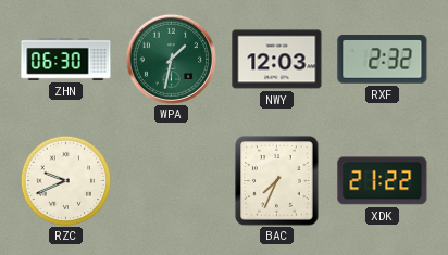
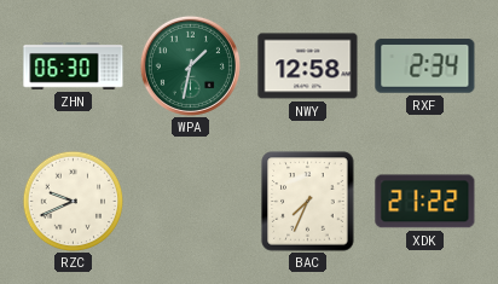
NWY: 12:03 -> 12:58 (308, 66)
RXF: 2:32 -> 2:34 (425, 66)
